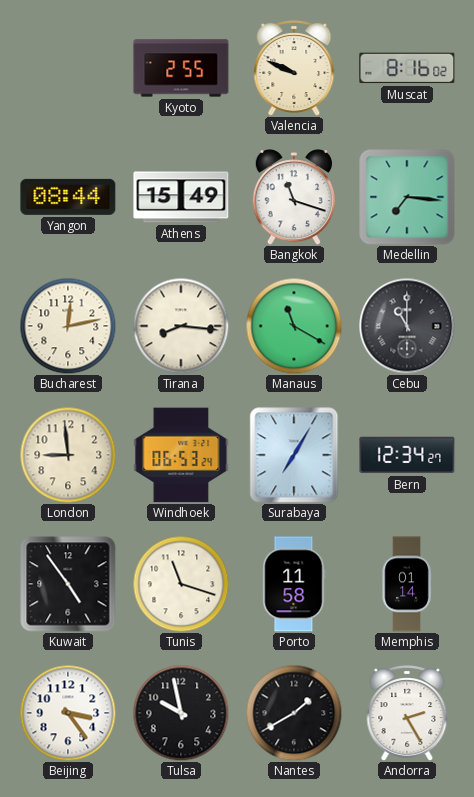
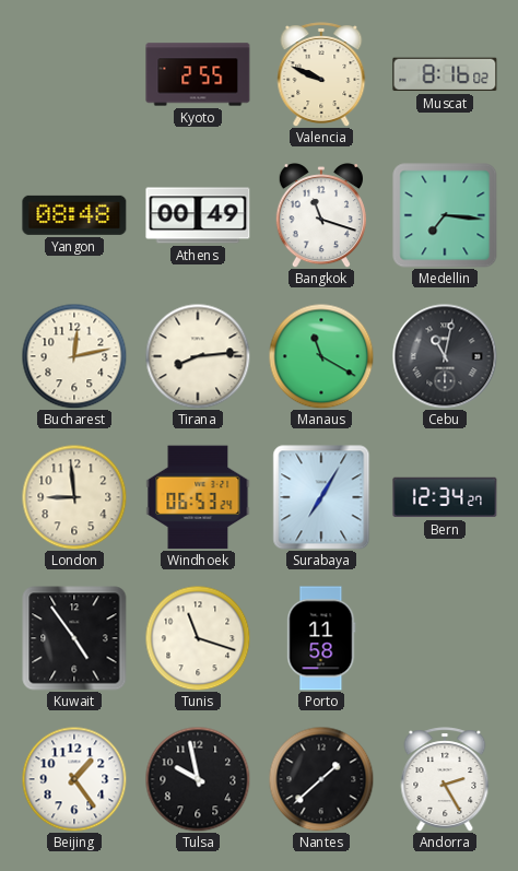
Yangon: 08:44 -> 08:48 (74, 215)
Athens: 15:49 -> 00:49 (198, 215)
Tirana: 8:16 -> 8:14 (198, 356)
Cebu: 11:00 -> 11:02 (445, 356)
Memphis: 01:14 -> none (407, 584)
Beijing: 3:24 -> 1:24 (74, 779)
Nantes: 1:40 -> 1:38 (321, 779)
